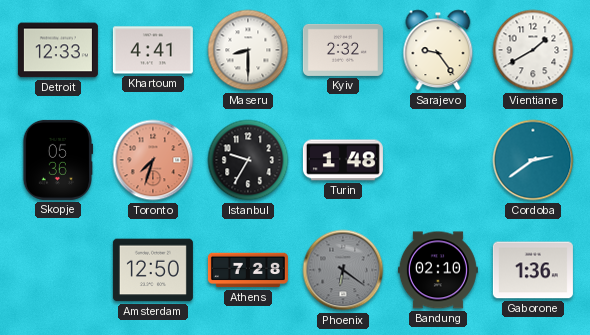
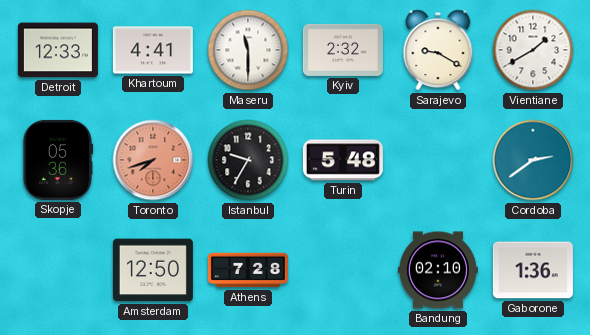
Maseru: 8:30 -> 11:30 (248, 50)
Sarajevo: 9:24 -> 9:20 (438, 50)
Toronto: 7:33 -> 7:42 (153, 160)
Turin: 1:48 -> 5:48 (343, 160)
Phoenix: 6:21 -> none (343, 270)
